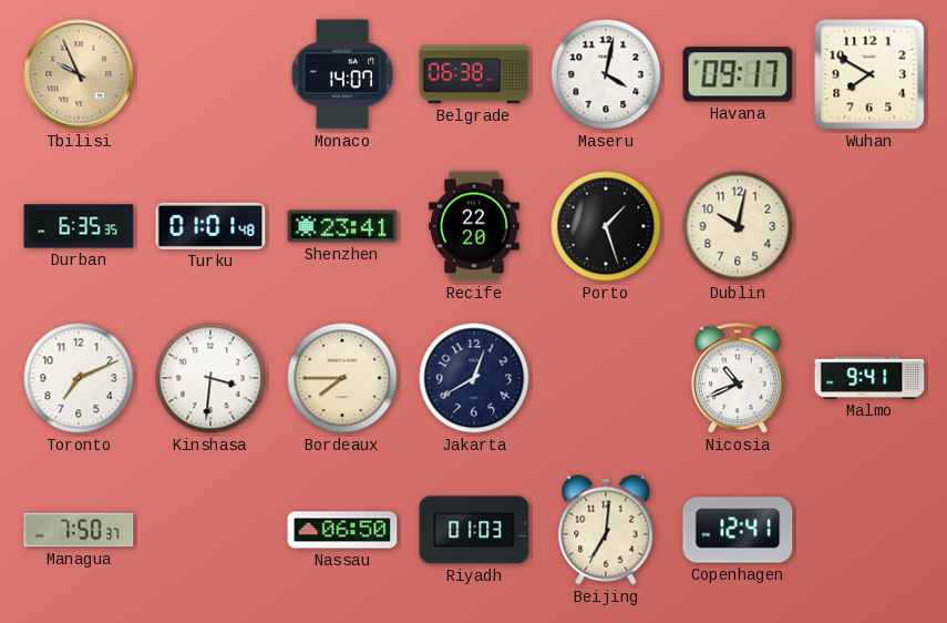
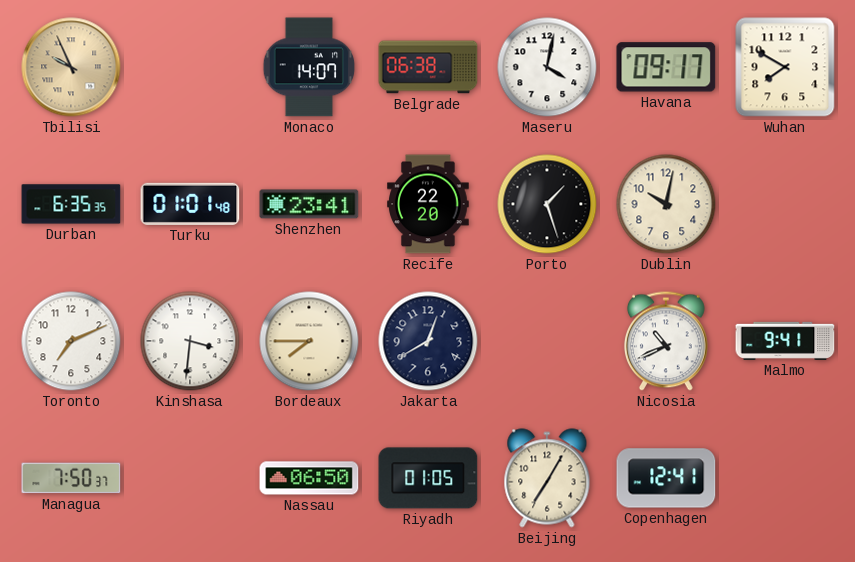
Riyadh: 01:03 -> 01:05 (428, 478)
Beijing: 7:01 -> 7:05 (547, 478)
